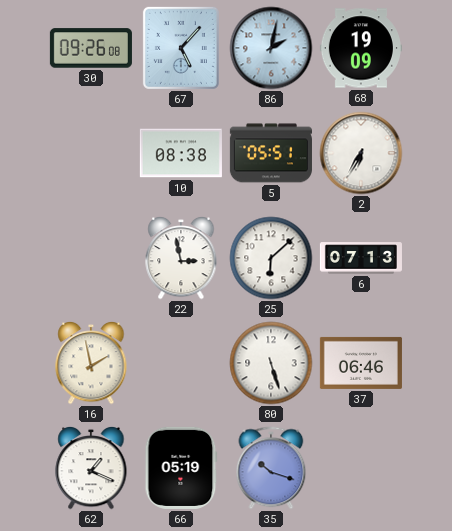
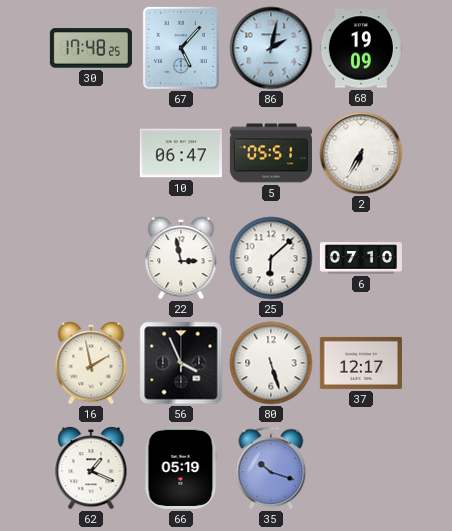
30: 09:26 -> 17:48 (91, 48)
10: 08:38 -> 06:47 (181, 153)
6: 07:13 -> 07:10 (361, 258)
56: none -> 3:56 (181, 363)
37: 06:46 -> 12:17 (361, 363)
